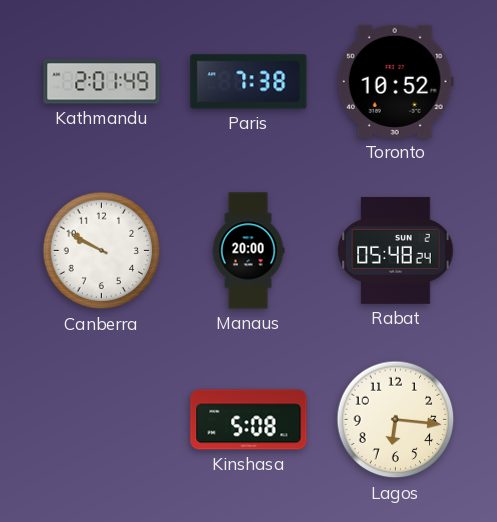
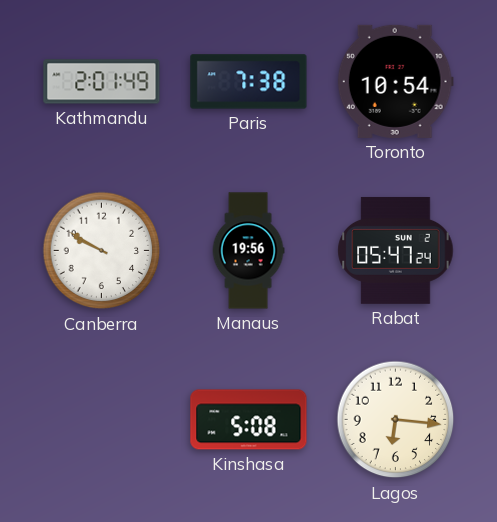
Toronto: 10:52 -> 10:54 (395, 81)
Manaus: 20:00 -> 19:56 (248, 251)
Rabat: 05:48 -> 05:47 (396, 250)
